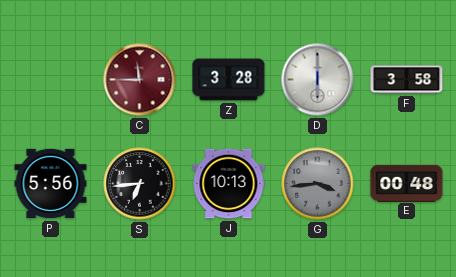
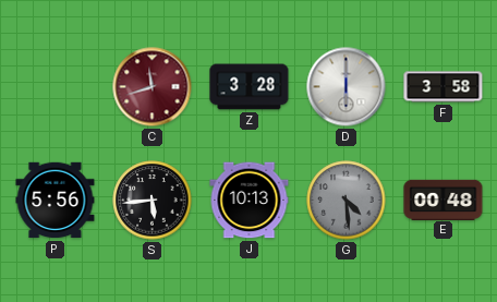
C: 11:45 -> 11:42 (153, 87)
S: 6:44 -> 5:44 (153, 201)
G: 3:44 -> 4:29 (347, 201)
